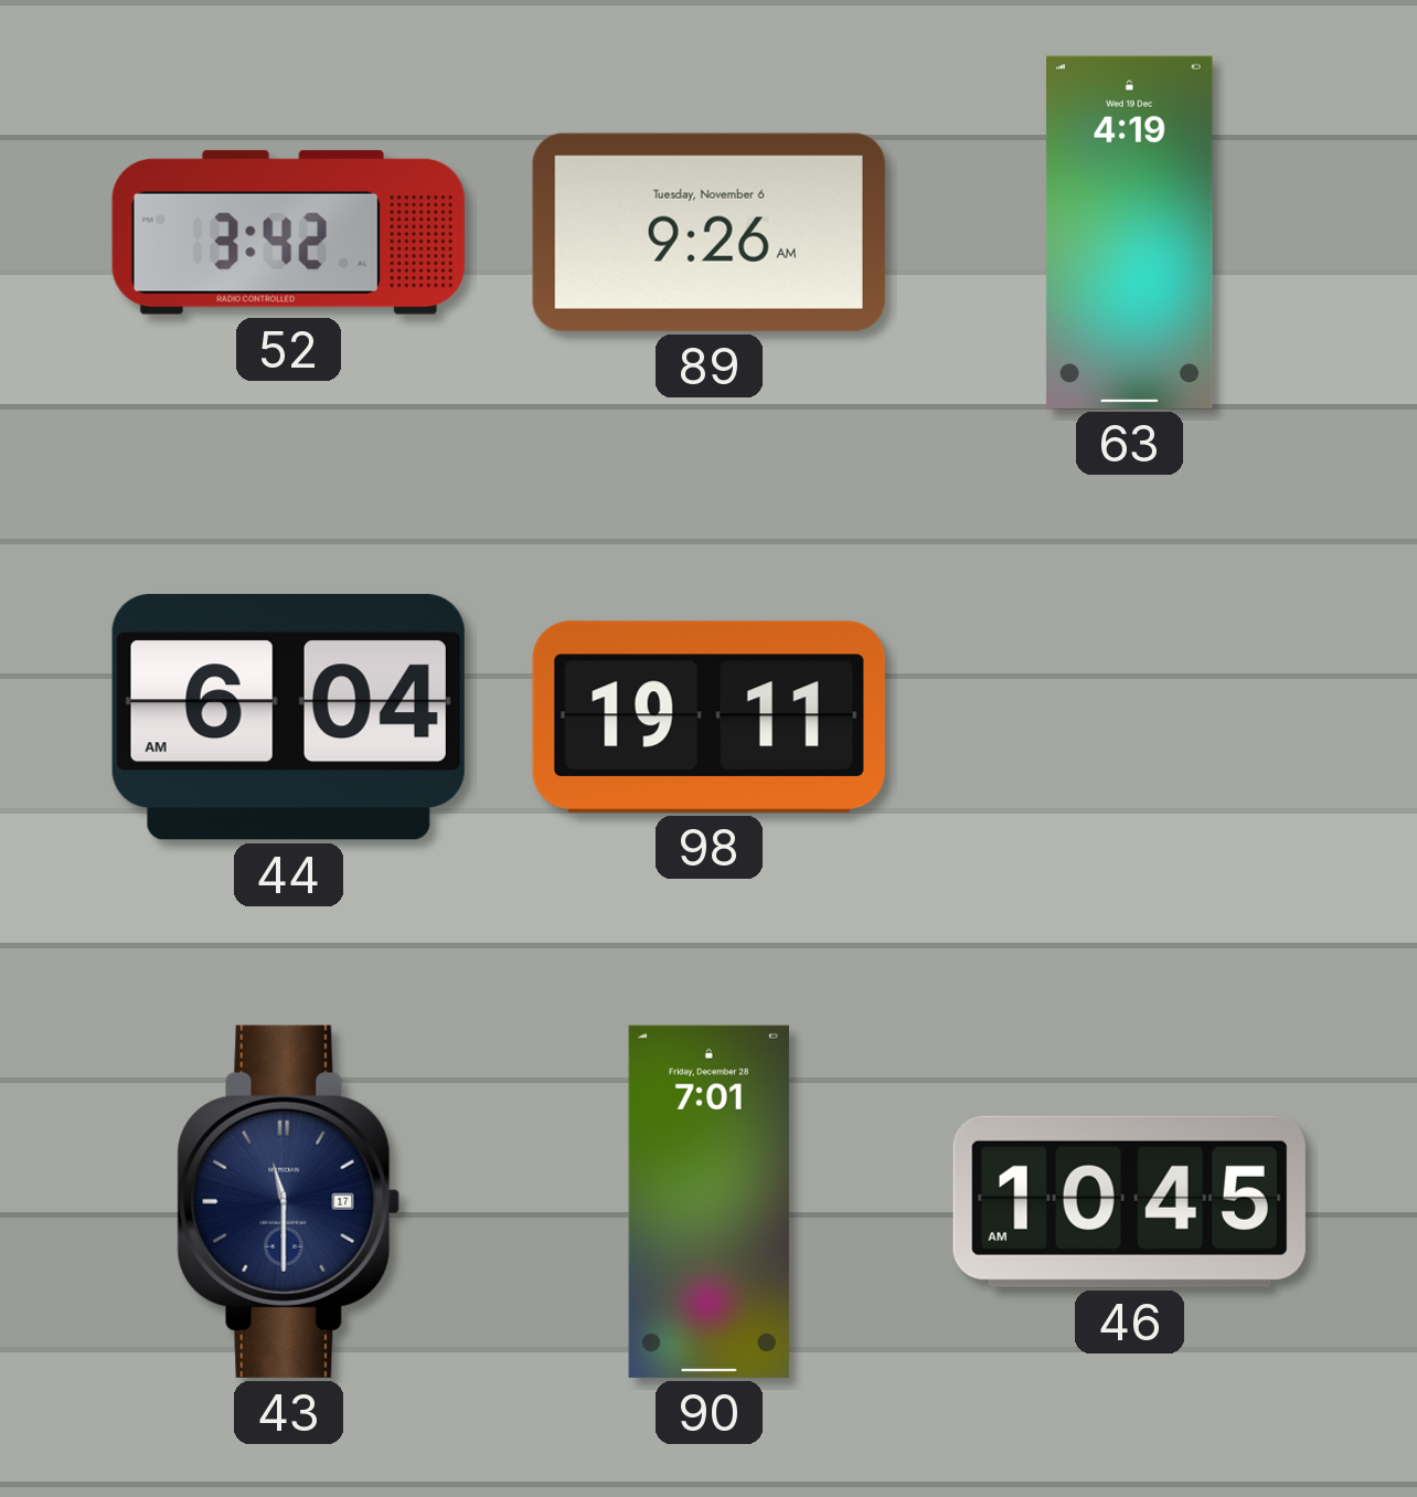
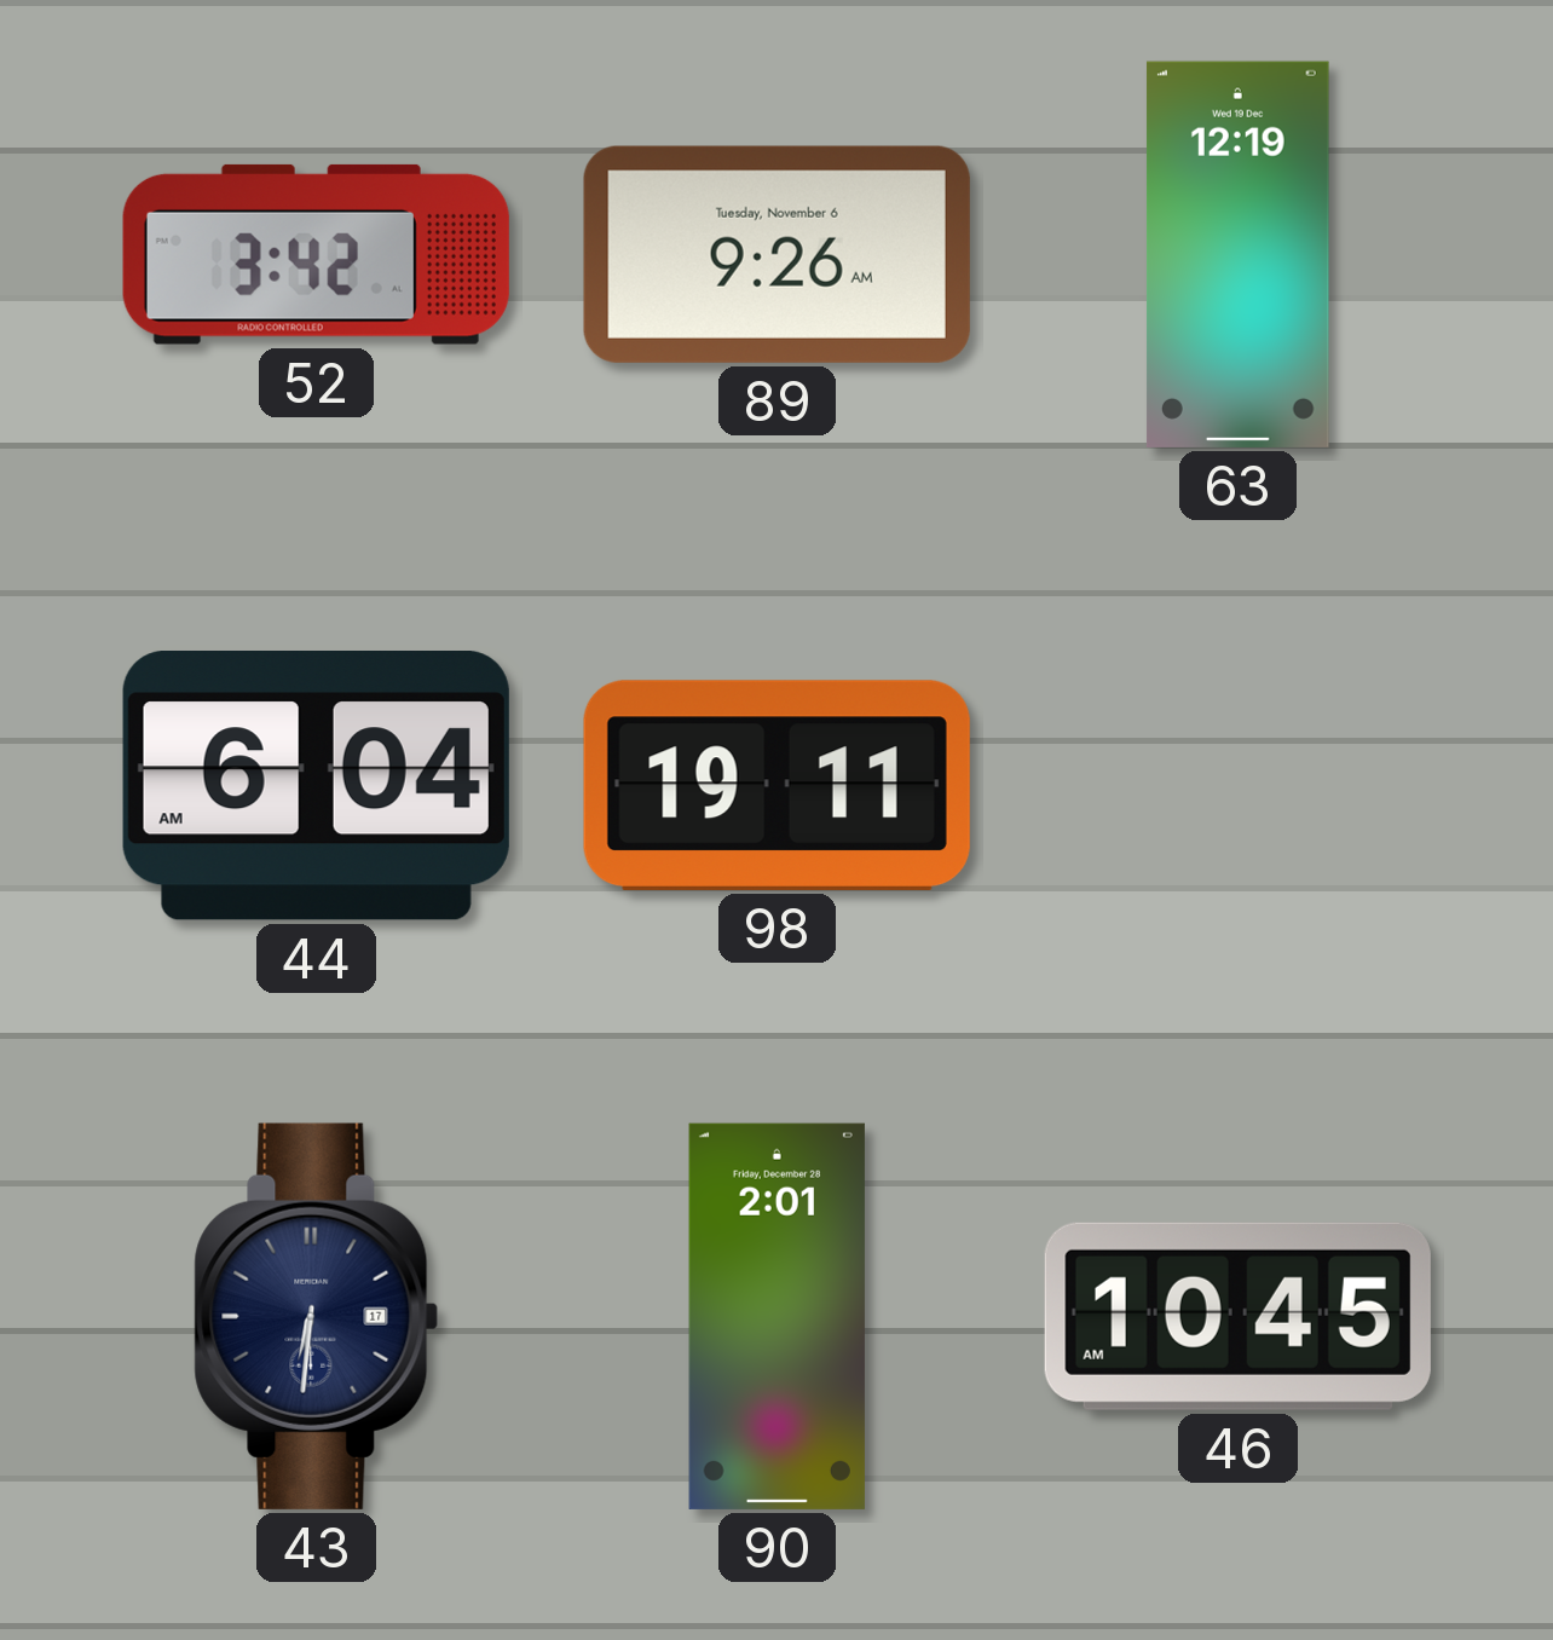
63: 4:19 -> 12:19 (1237, 254)
43: 11:30 -> 6:31 (317, 1316)
90: 7:01 -> 2:01 (777, 1316)
